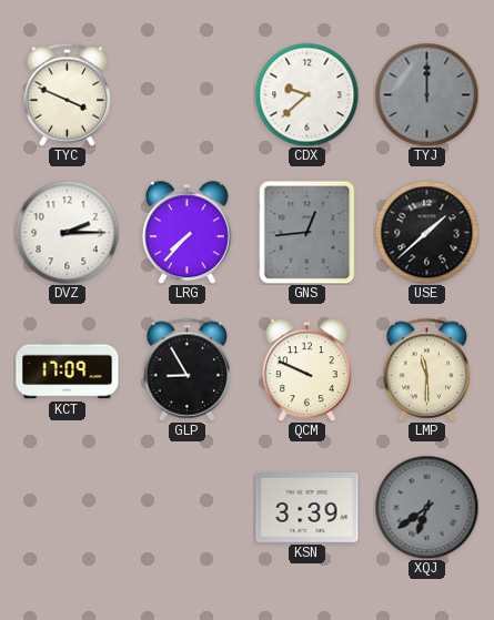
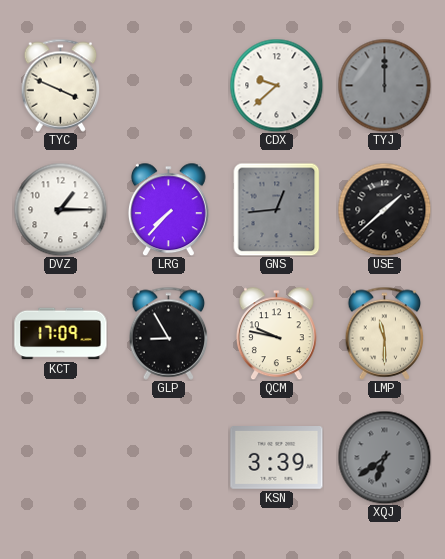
DVZ: 2:15 -> 1:15 (60, 209)
QCM: 9:49 -> 9:47 (276, 333)
